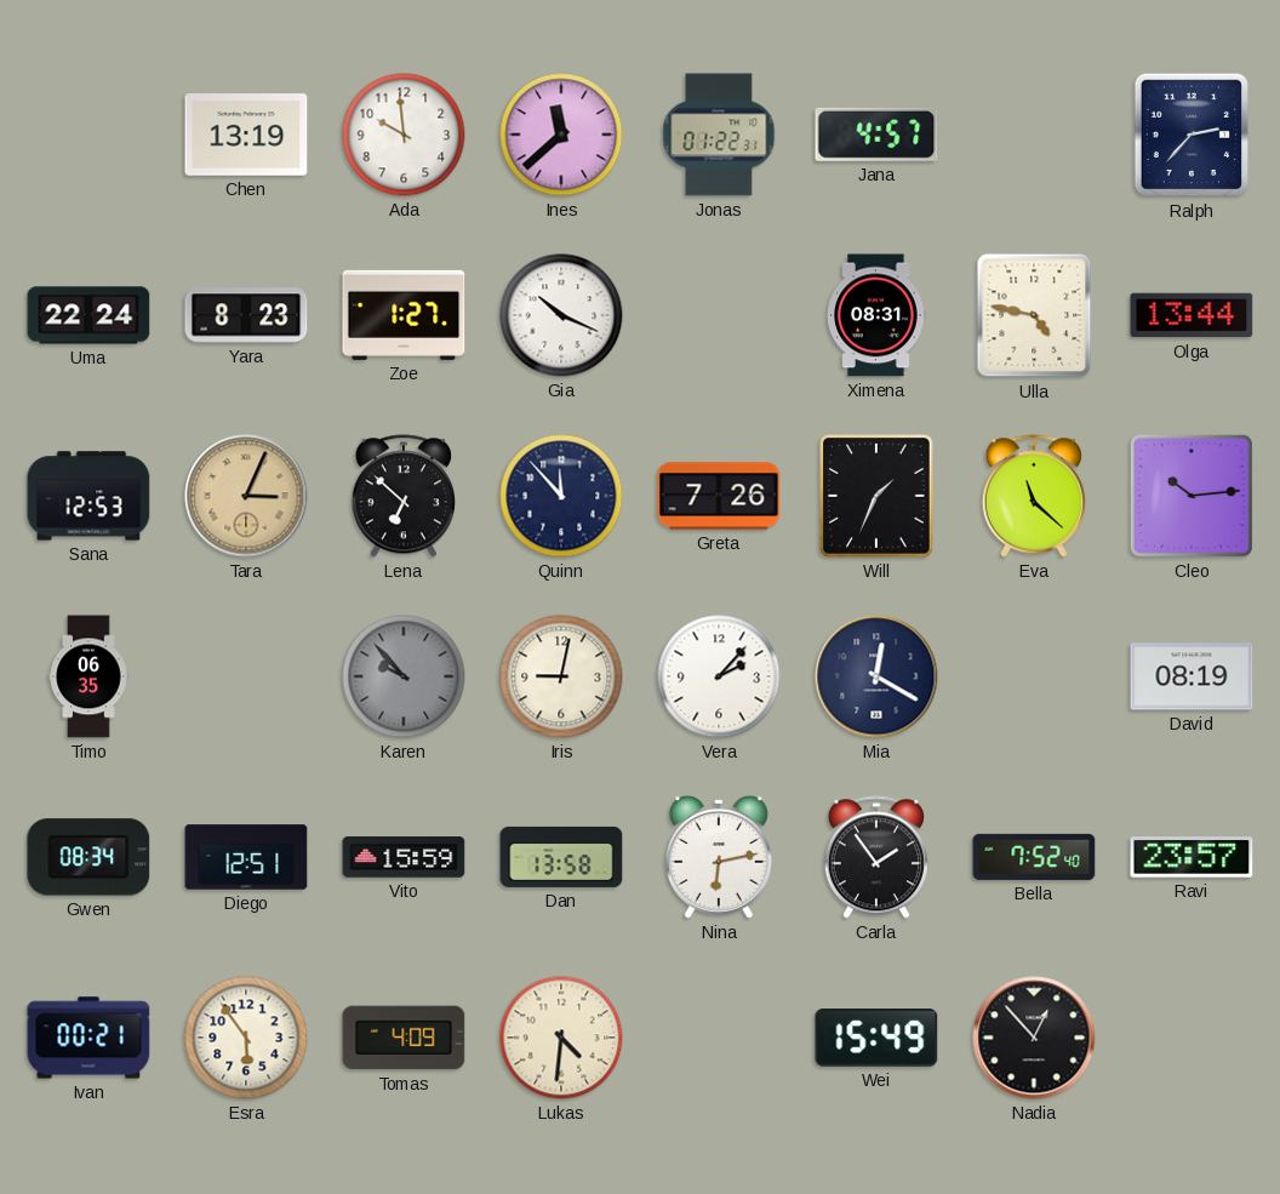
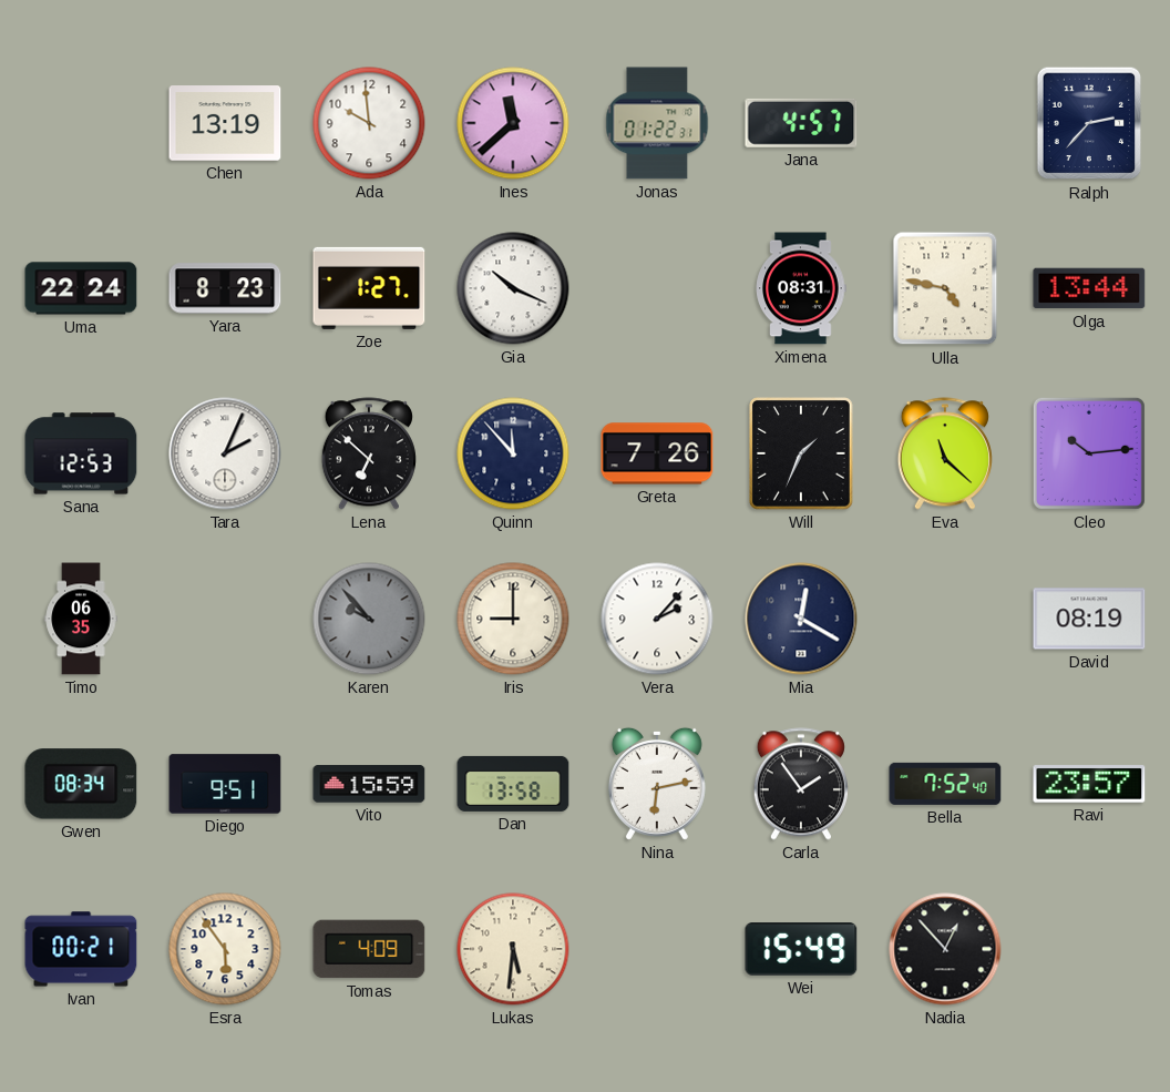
Tara: 3:04 -> 2:04 (225, 453)
Tara dial: champagne -> white (225, 453)
Iris: 9:02 -> 9:00 (513, 619)
Diego: 12:51 -> 9:51 (225, 784)
Lukas: 4:31 -> 5:31 (513, 949)
